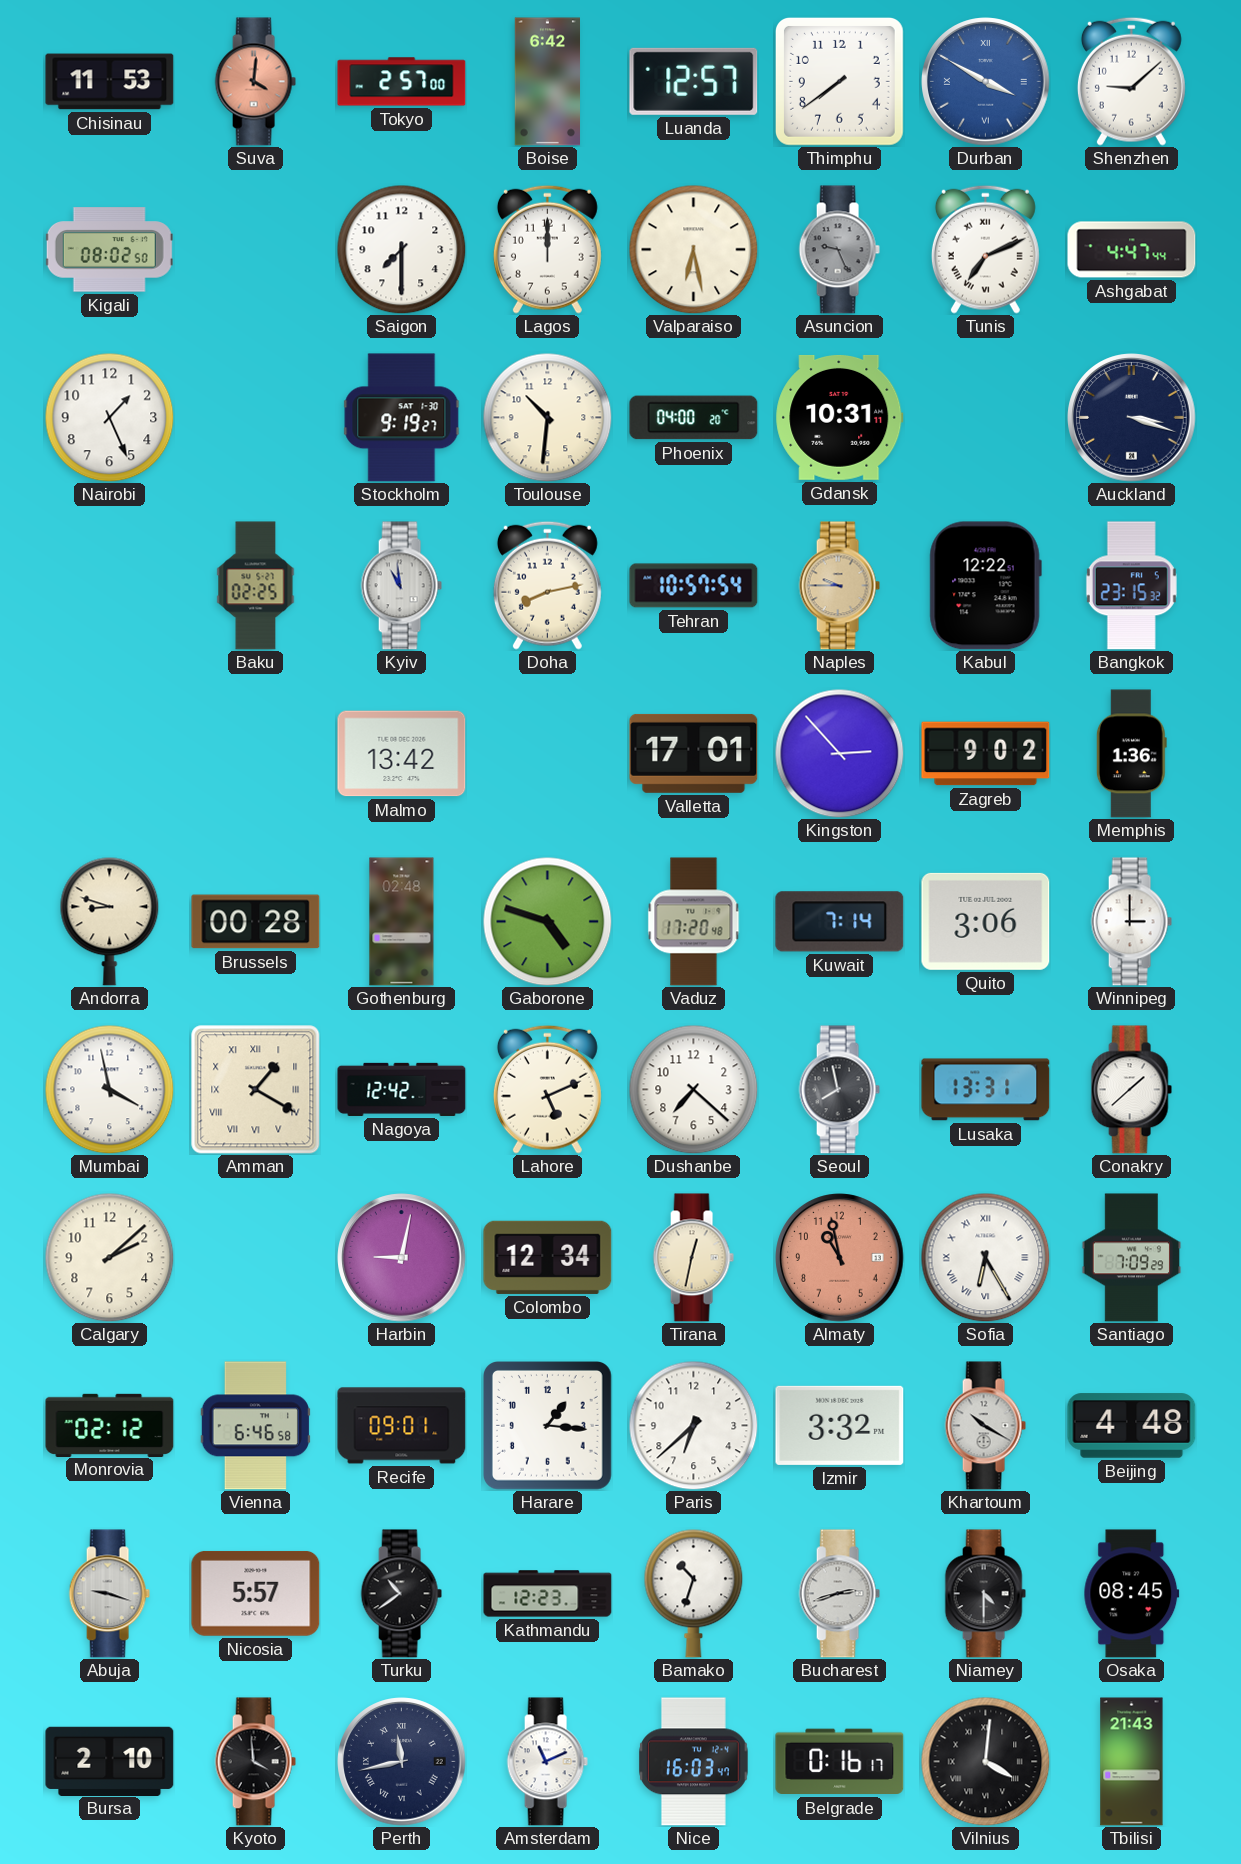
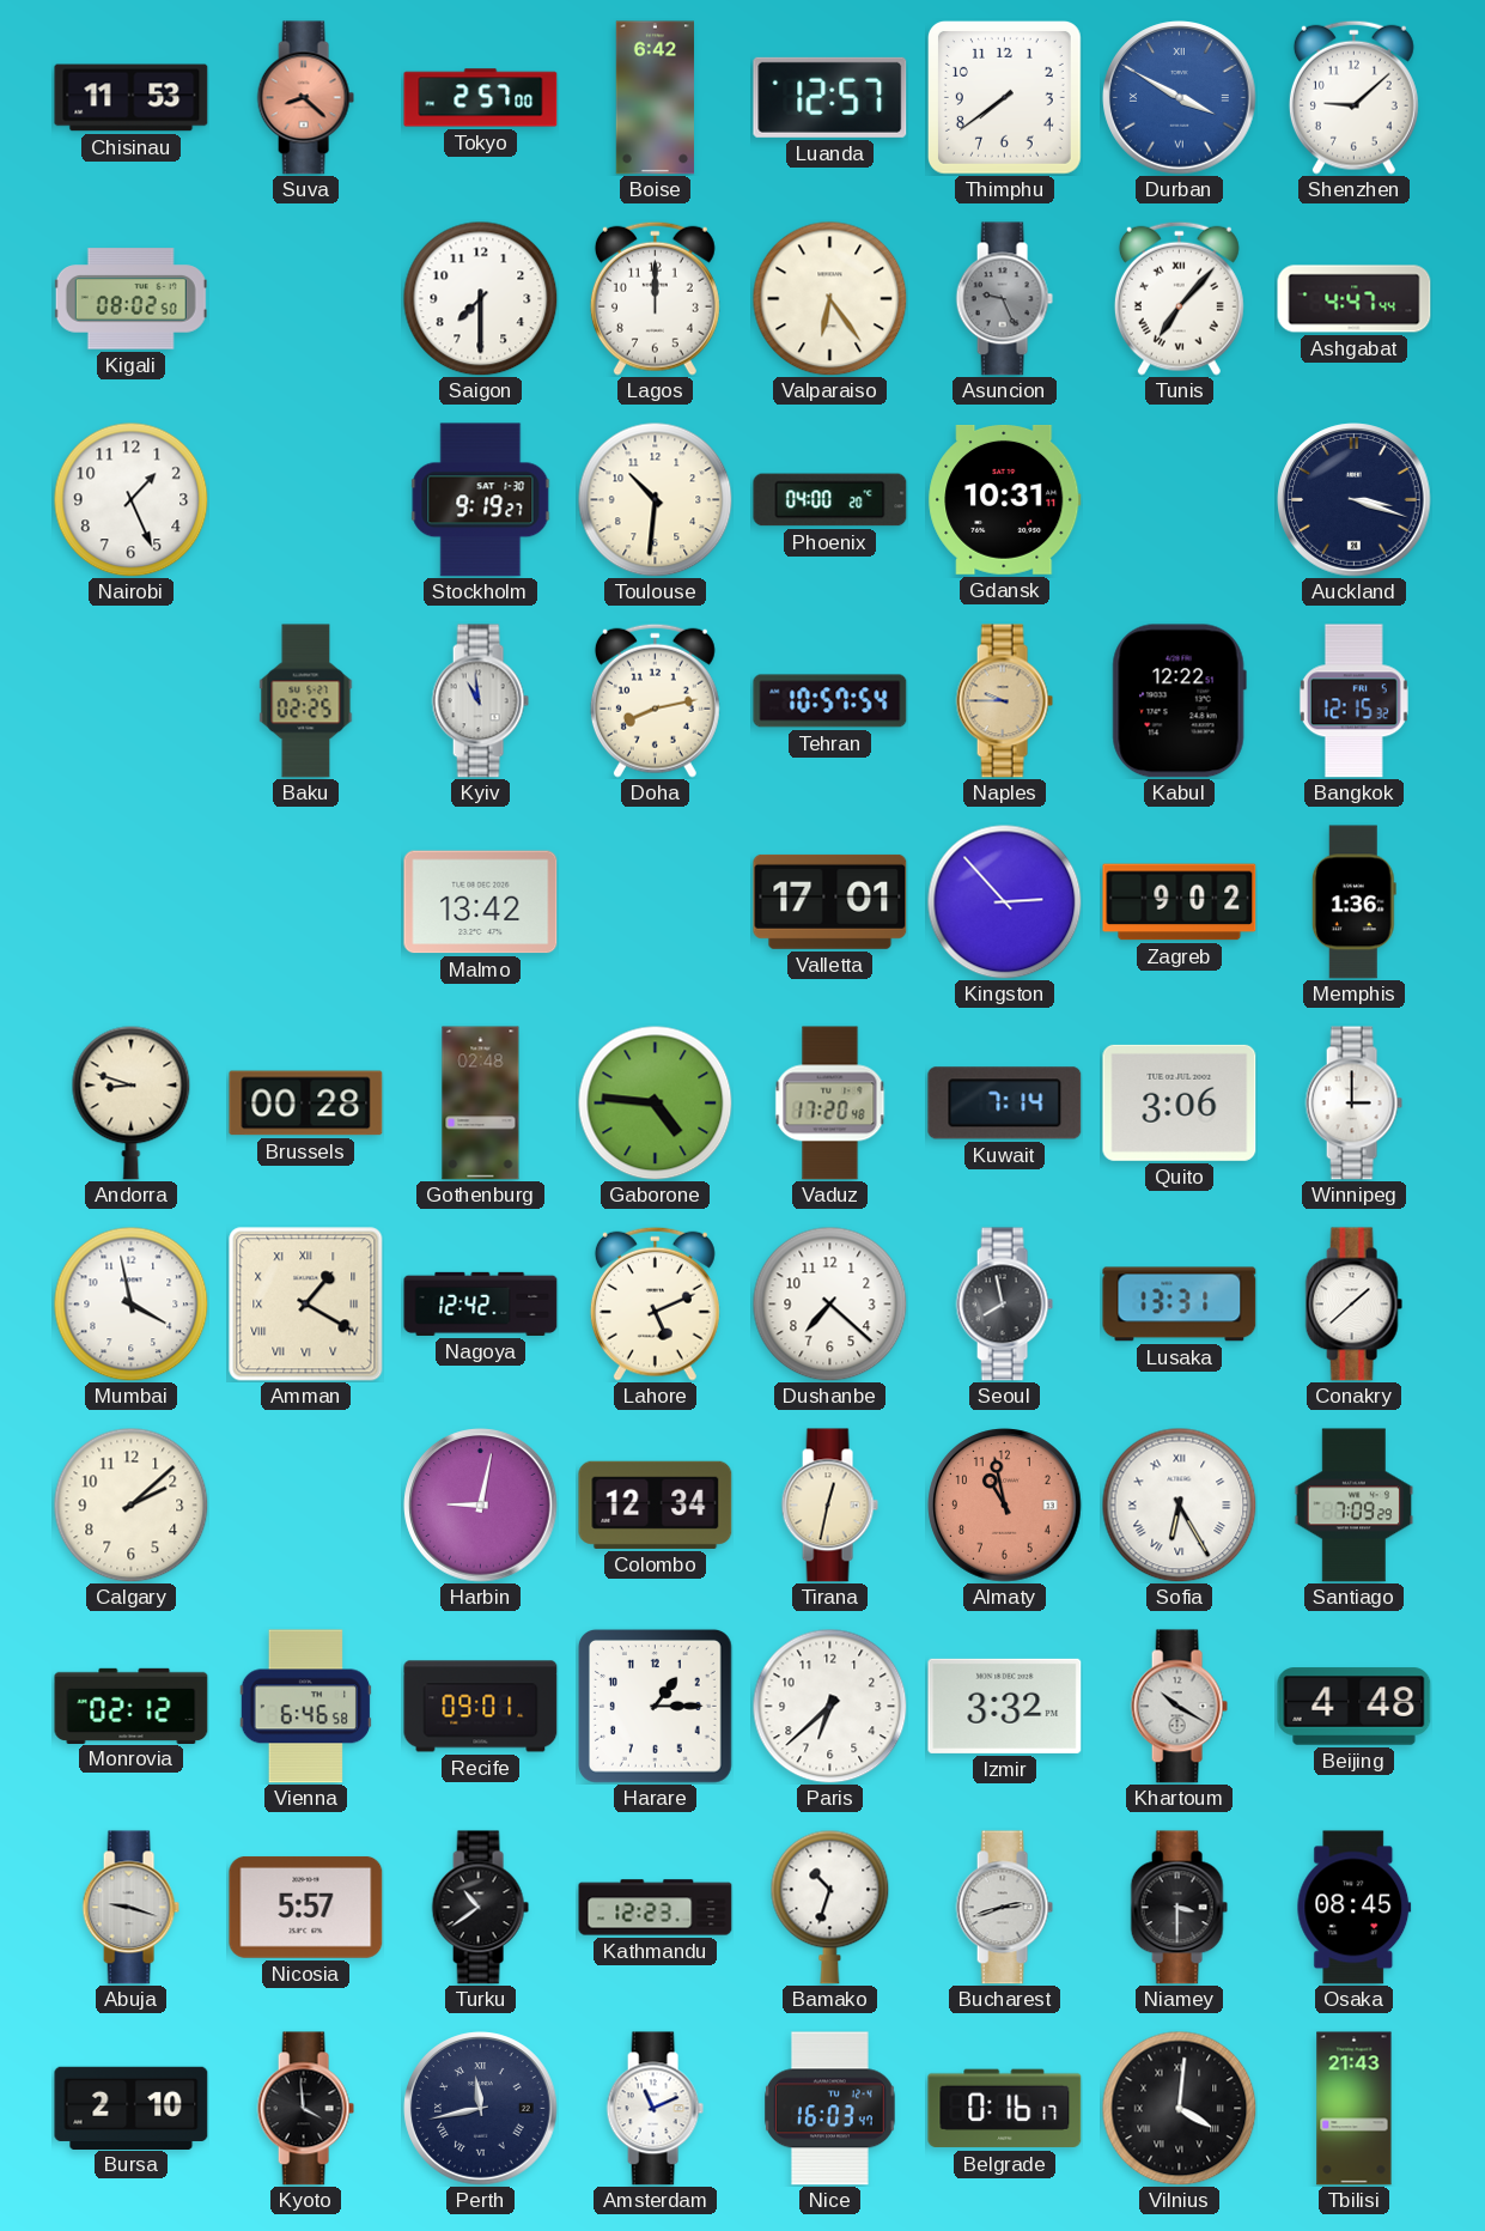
Suva: 4:01 -> 8:22 (305, 98)
Valparaiso: 6:28 -> 6:24 (829, 298)
Tunis: 7:11 -> 7:07 (1179, 298)
Bangkok: 23:15 -> 12:15 (1353, 701)
Gaborone: 4:48 -> 4:46 (655, 1102)
Harare: 1:16 -> 1:15 (655, 1706)
Niamey: 4:30 -> 3:30 (1179, 1908)
